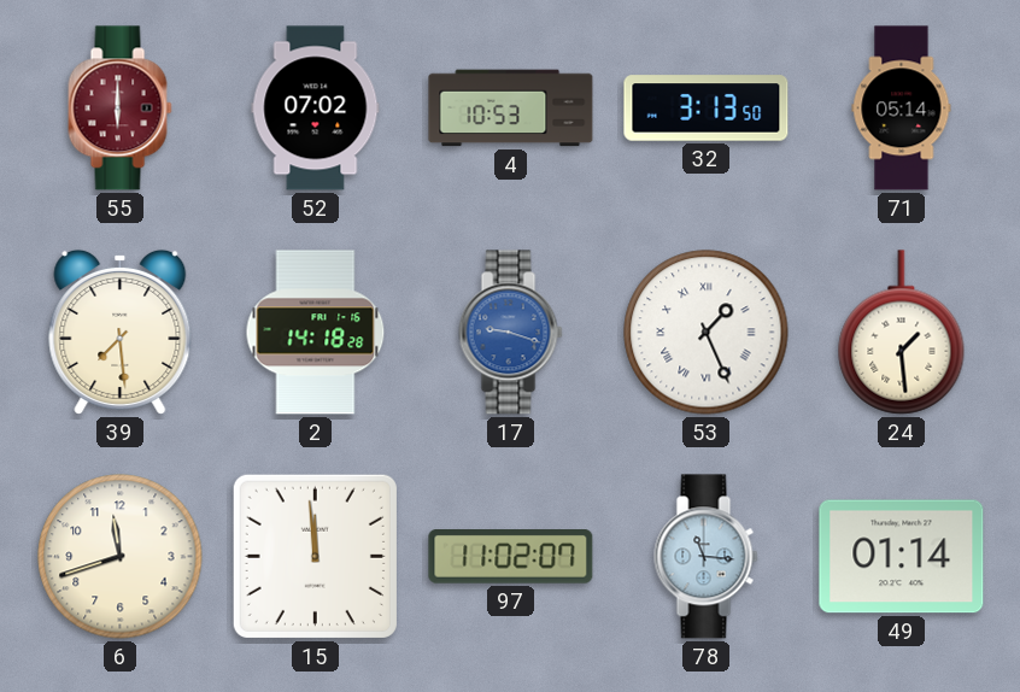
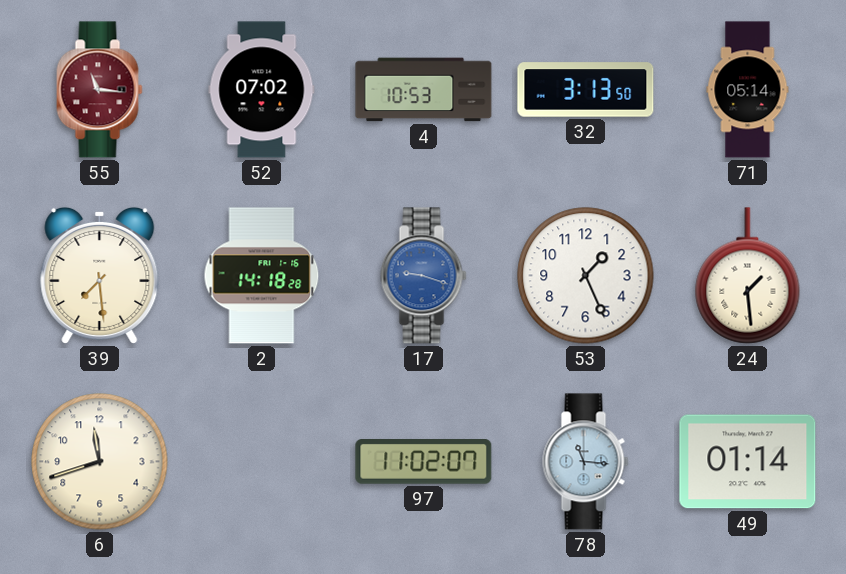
55: 6:00 -> 11:16 (100, 90)
53 numerals: Roman -> Arabic (586, 276)
15: 11:59 -> none (315, 556)
